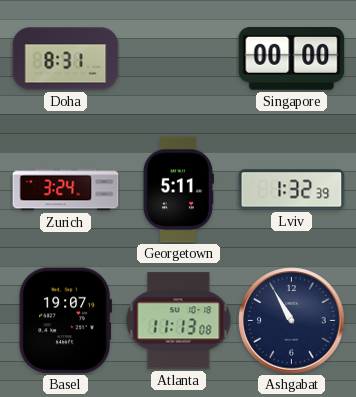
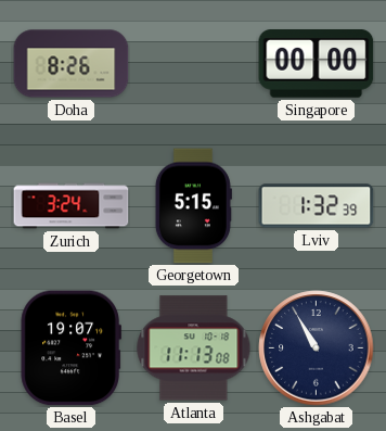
Doha: 8:31 -> 8:26 (72, 64)
Georgetown: 5:11 -> 5:15 (193, 206)
